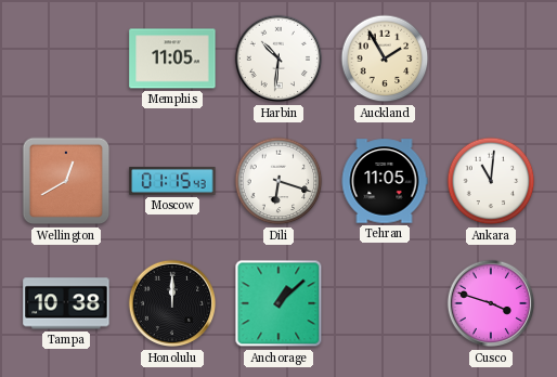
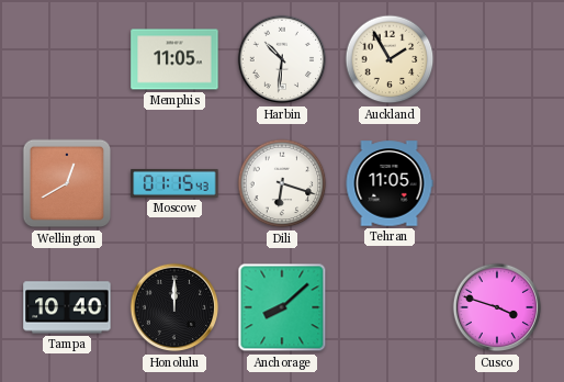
Ankara: 11:01 -> none (491, 181)
Tampa: 10:38 -> 10:40 (67, 307)
Anchorage: 1:08 -> 8:08 (282, 307)
